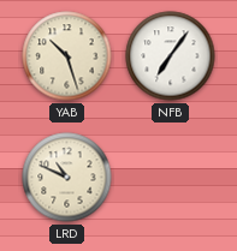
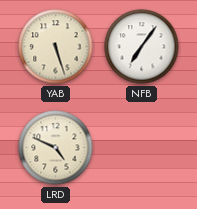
YAB: 10:27 -> 5:27 (56, 47)
LRD: 10:49 -> 4:49 (56, 148)
